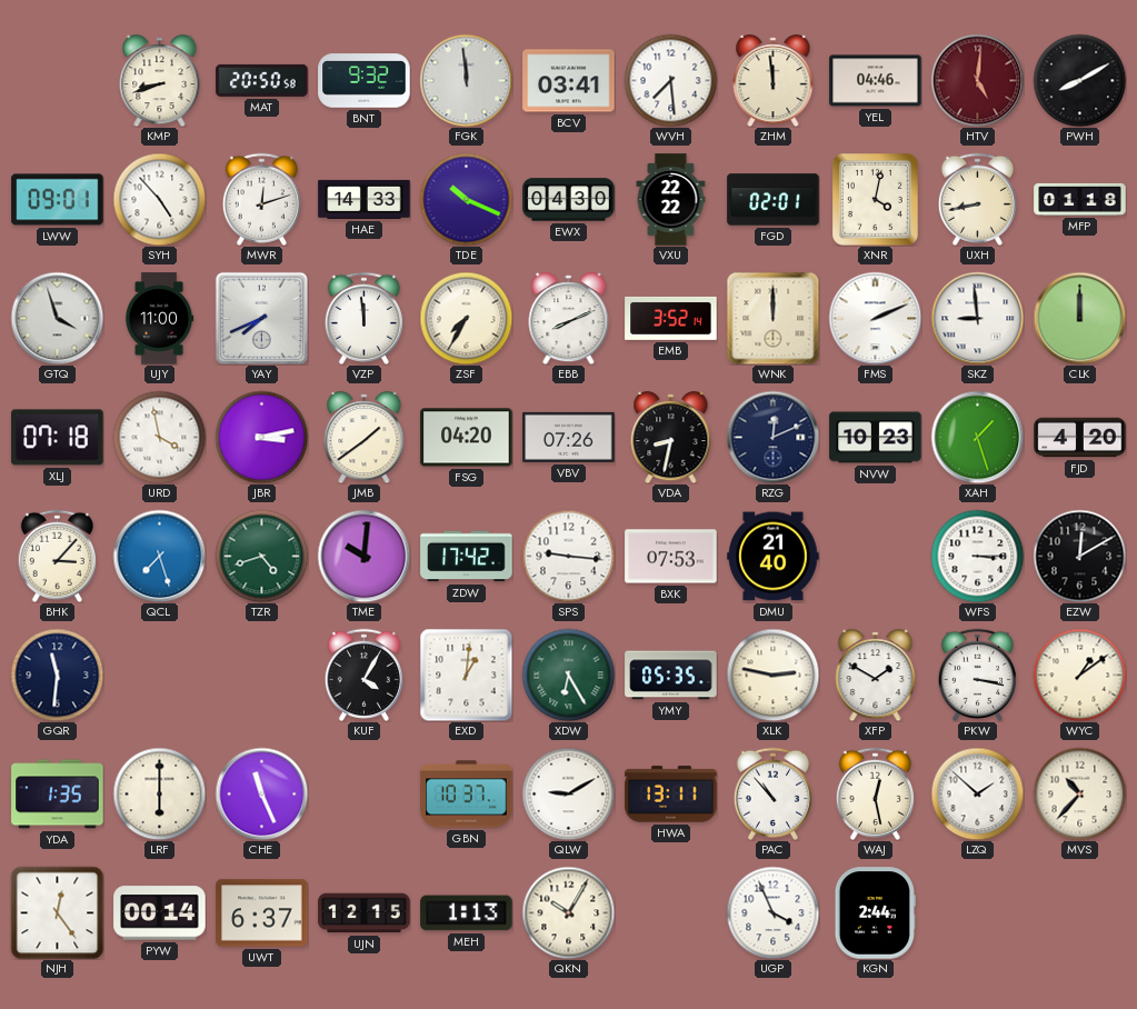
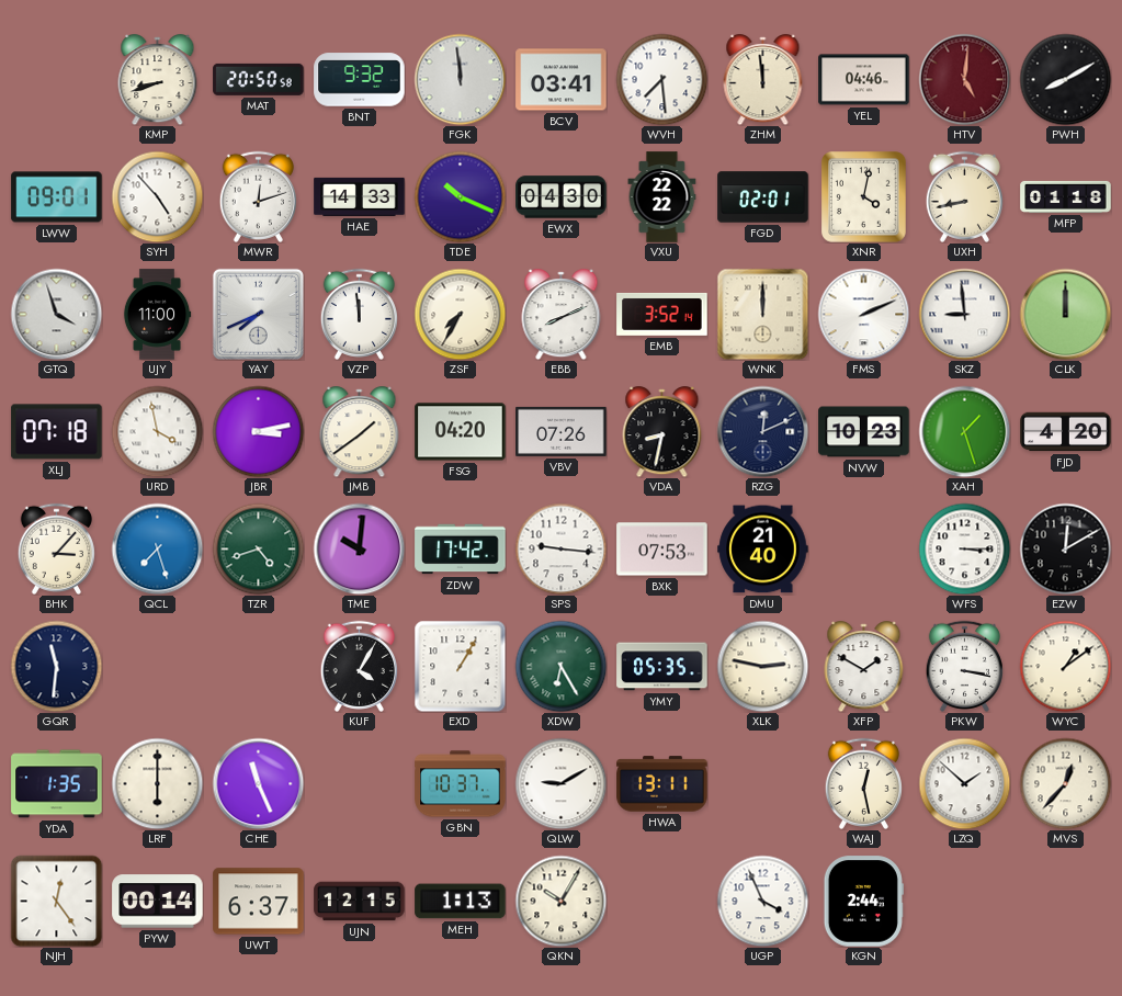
EXD: 1:01 -> 1:05 (460, 666)
PAC: 10:53 -> none (772, 793)
MVS: 10:37 -> 12:37 (1065, 783)
